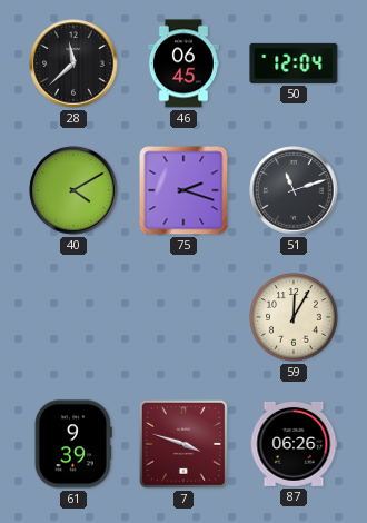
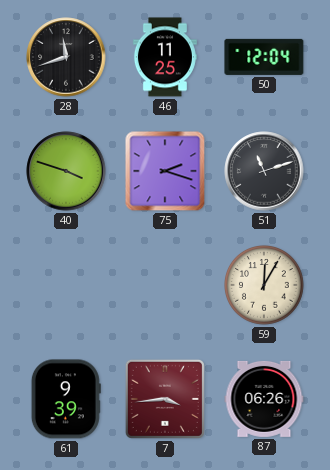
28: 11:38 -> 11:42 (66, 57)
46: 06:45 -> 11:25 (165, 57)
40: 4:10 -> 3:48 (66, 171)
7: 3:48 -> 3:44 (165, 399)
